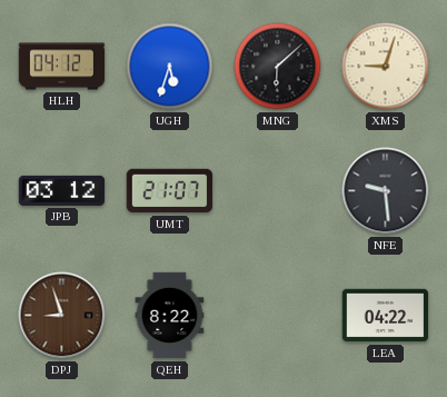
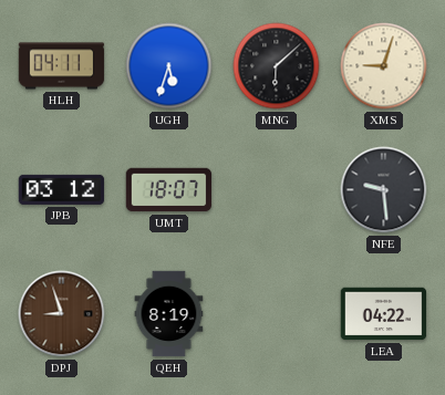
HLH: 04:12 -> 04:11 (62, 66)
UMT: 21:07 -> 18:07 (169, 190)
QEH: 8:22 -> 8:19 (169, 314)
